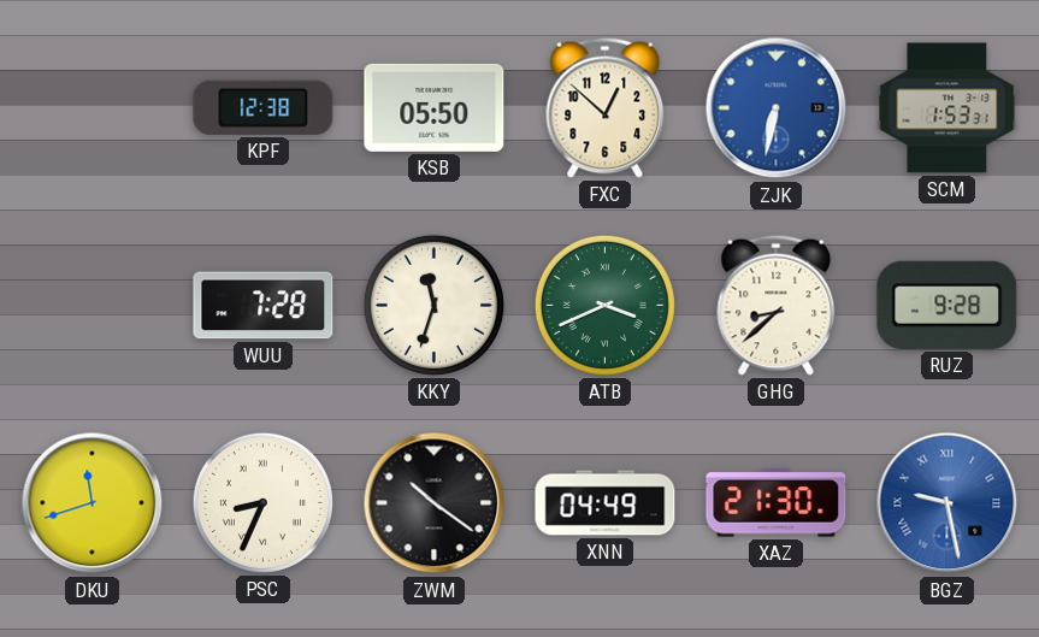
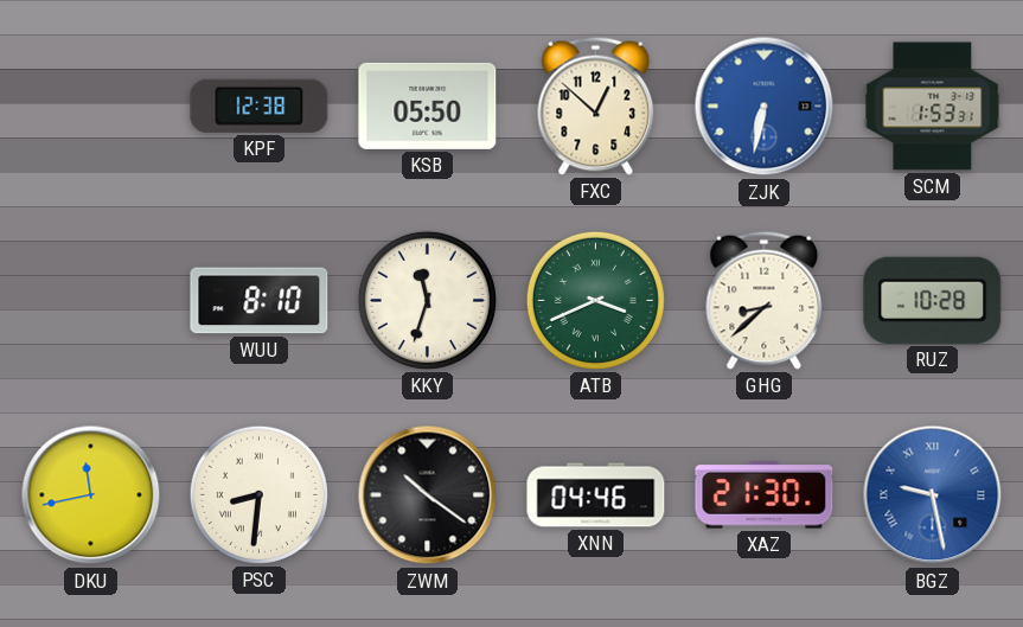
WUU: 7:28 -> 8:10 (260, 301)
RUZ: 9:28 -> 10:28 (933, 300)
DKU: 11:42 -> 11:43 (91, 495)
PSC: 8:34 -> 8:31 (258, 494)
XNN: 04:49 -> 04:46 (596, 495)
